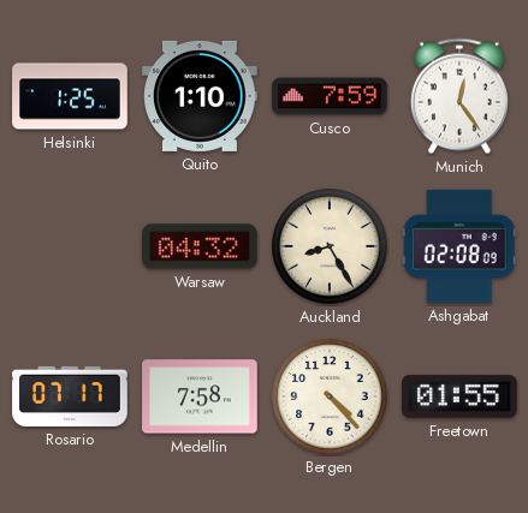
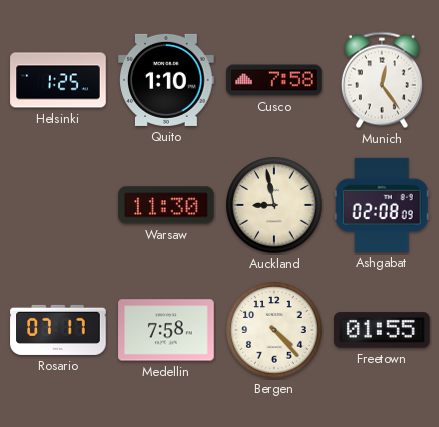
Cusco: 7:59 -> 7:58 (274, 80)
Warsaw: 04:32 -> 11:30 (166, 205)
Auckland: 8:25 -> 8:58 (274, 205)
